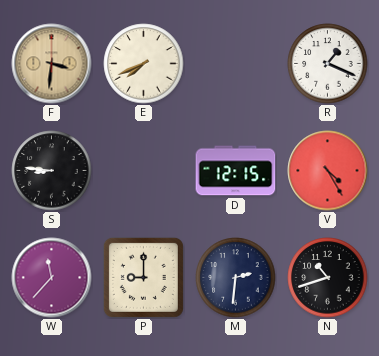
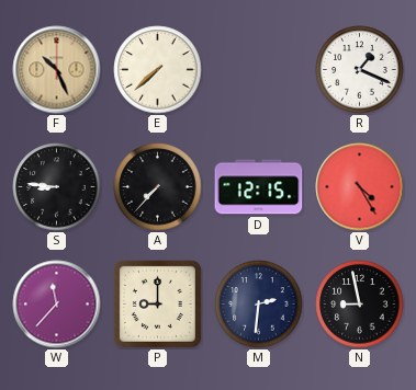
F: 3:31 -> 10:26 (57, 70)
E: 7:41 -> 7:38 (158, 70)
A: none -> 7:37 (158, 187)
N: 10:42 -> 8:58 (360, 305)
